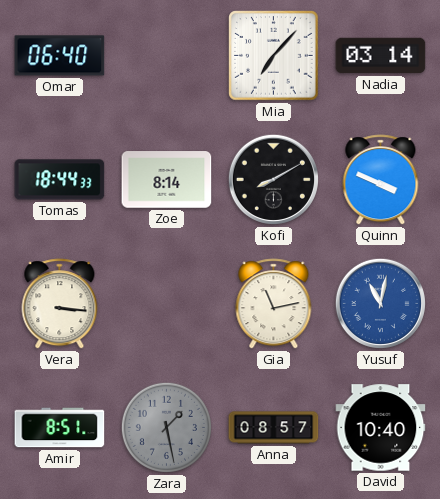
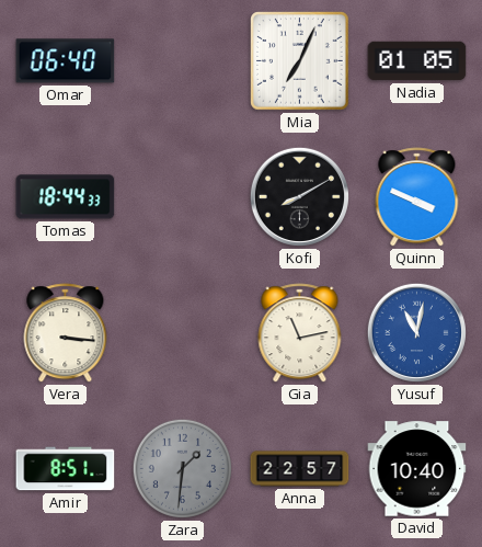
Mia: 7:07 -> 7:04 (300, 61)
Nadia: 03:14 -> 01:05 (417, 61)
Zoe: 8:14 -> none (167, 180)
Zara: 1:28 -> 1:31 (182, 468)
Anna: 08:57 -> 22:57 (300, 469)
